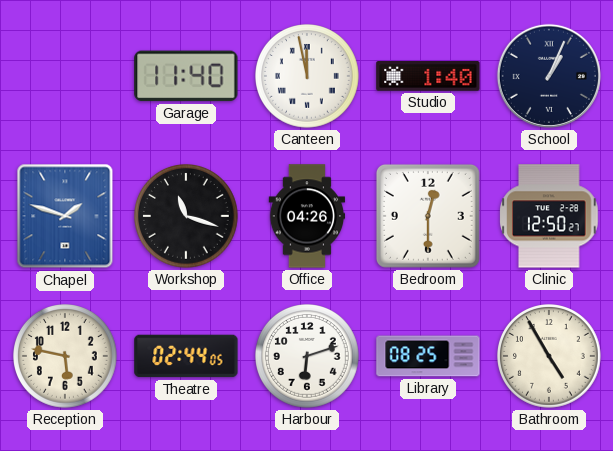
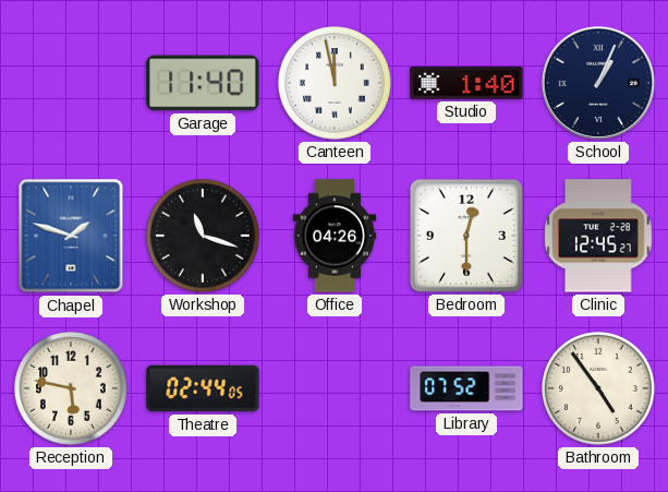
Clinic: 12:50 -> 12:45 (598, 236)
Harbour: 6:12 -> none (308, 357)
Library: 08:25 -> 07:52 (466, 388)
Bathroom: 4:55 -> 4:54 (599, 389)
